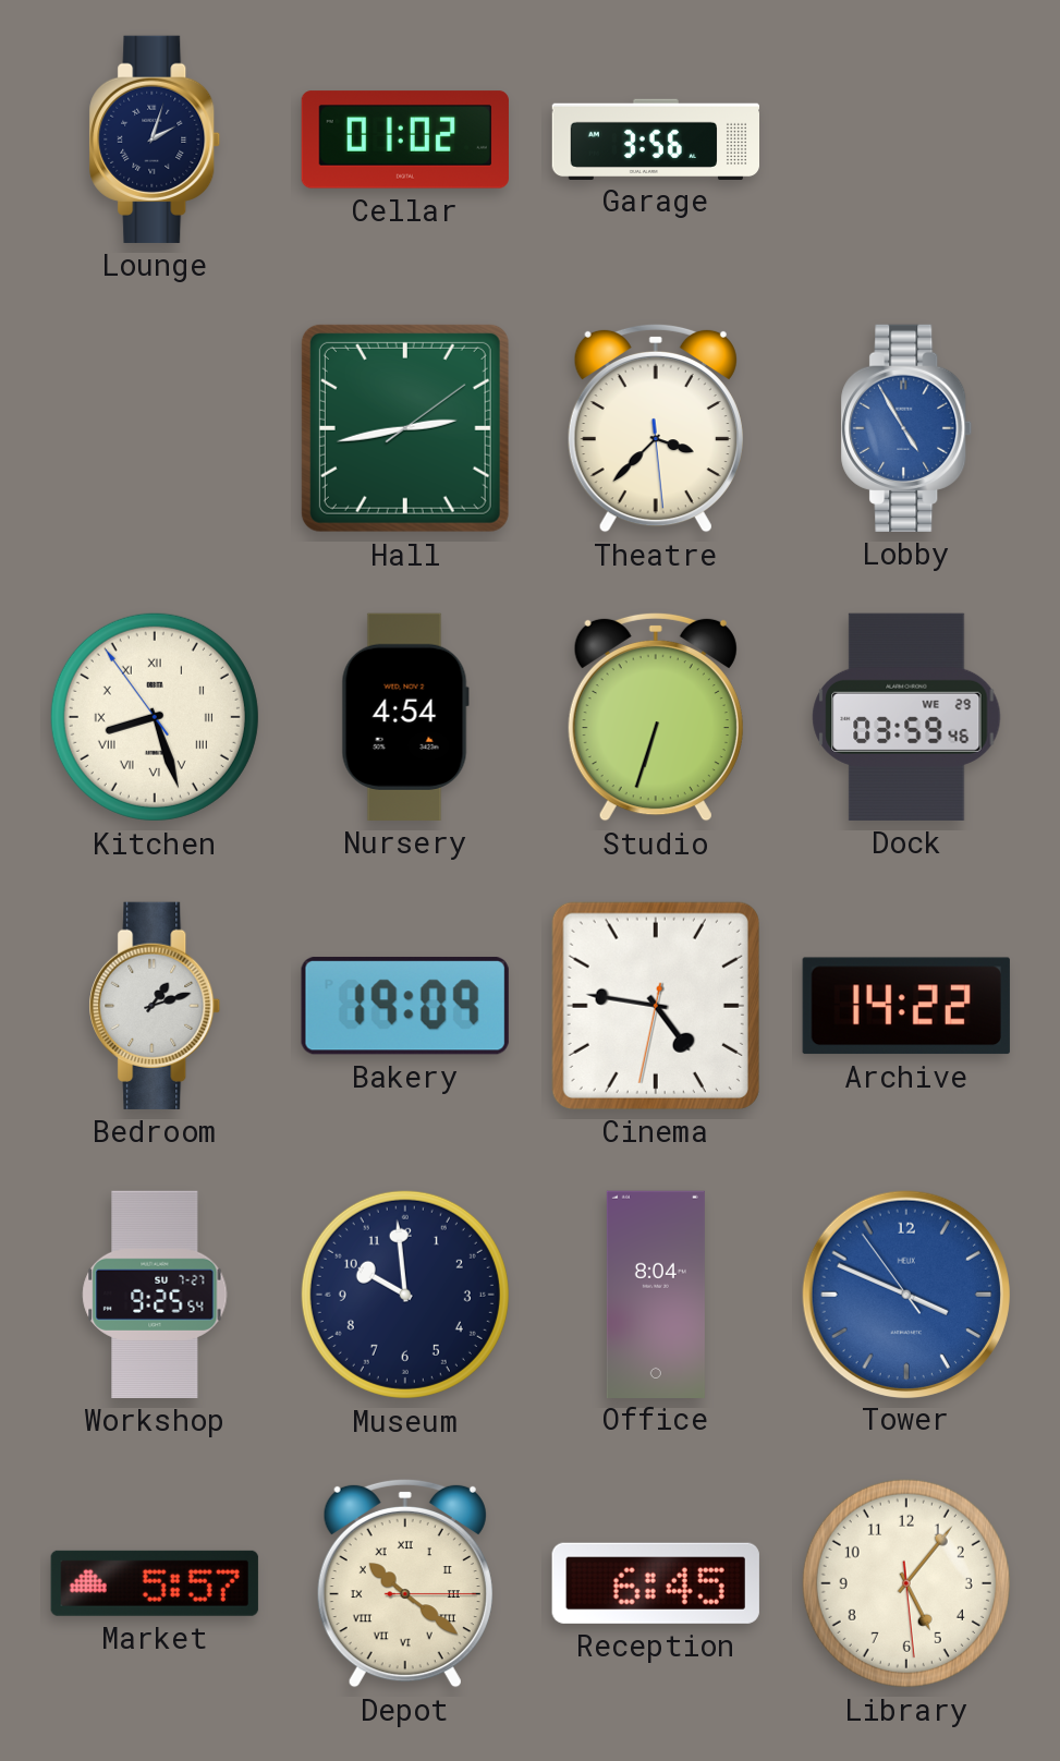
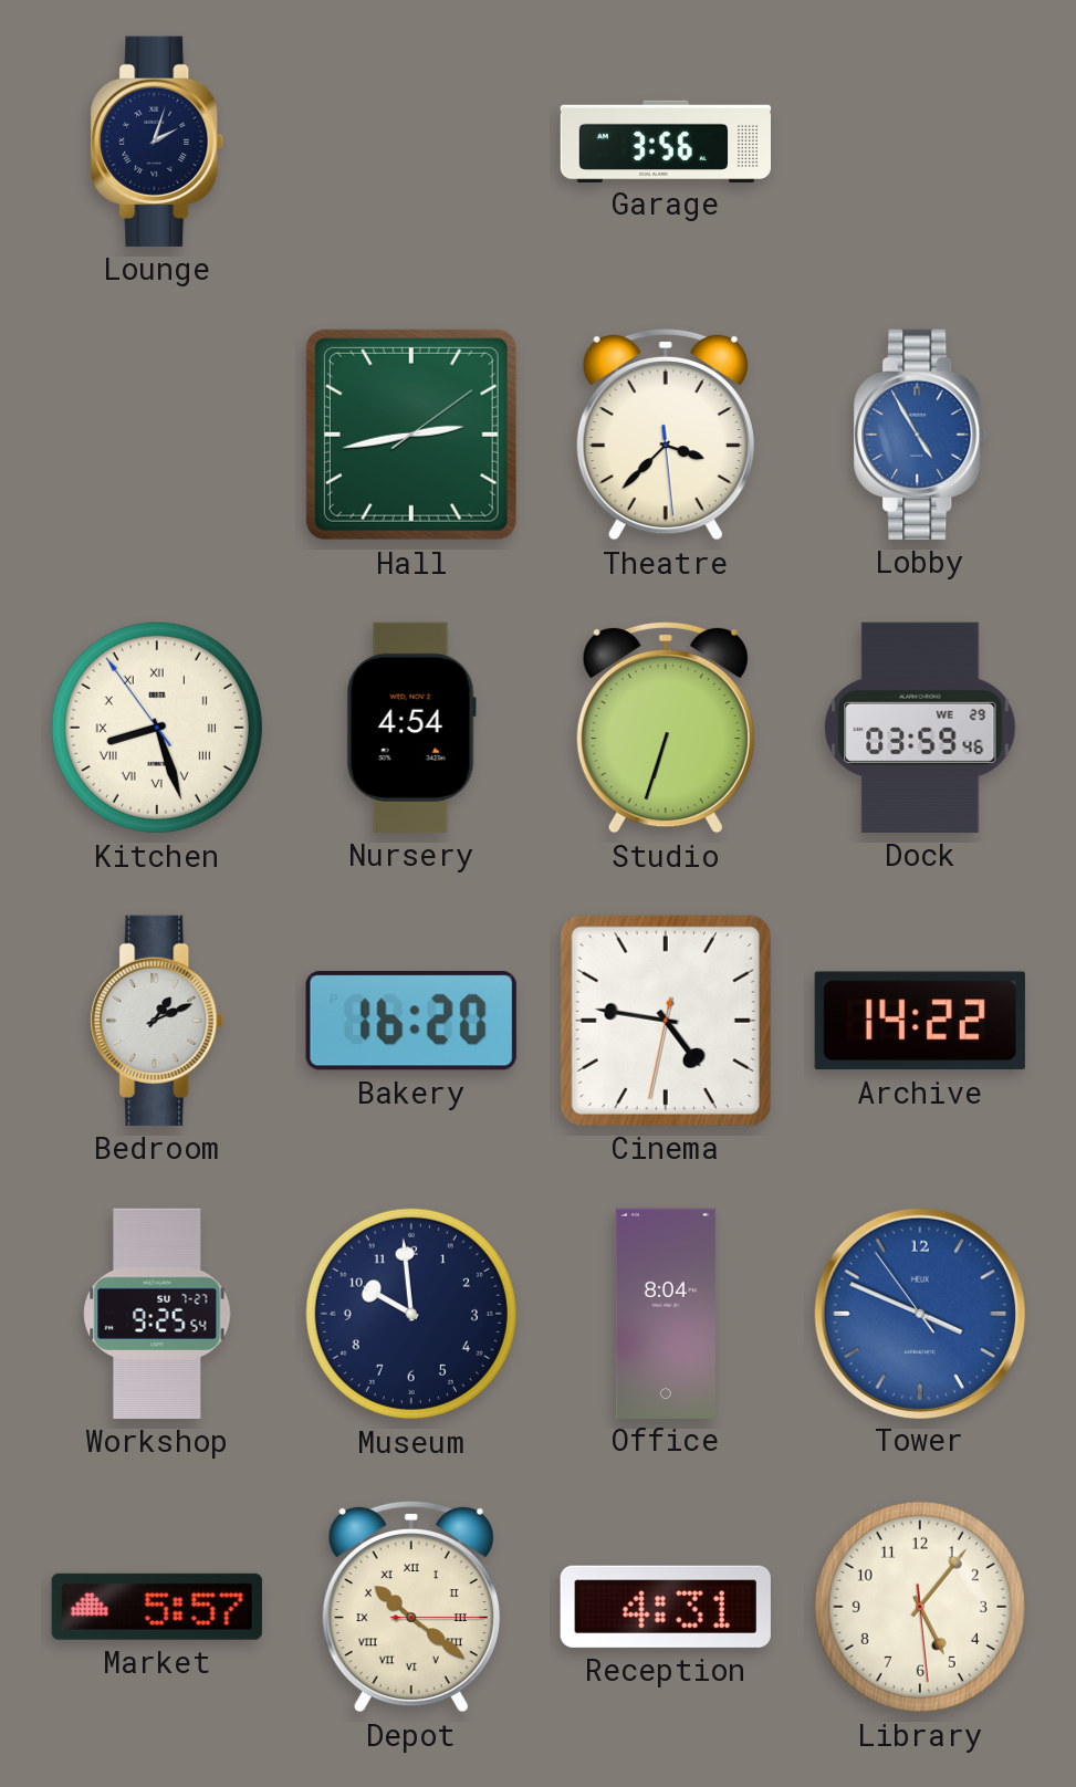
Cellar: 01:02 -> none (405, 139)
Bedroom: 1:12 -> 1:11 (157, 1021)
Bakery: 19:09 -> 16:20 (411, 1021)
Reception: 6:45 -> 4:31 (666, 1607)
